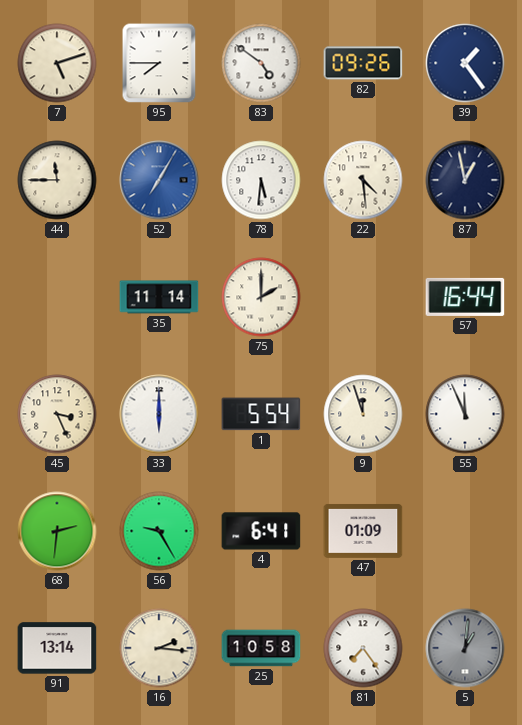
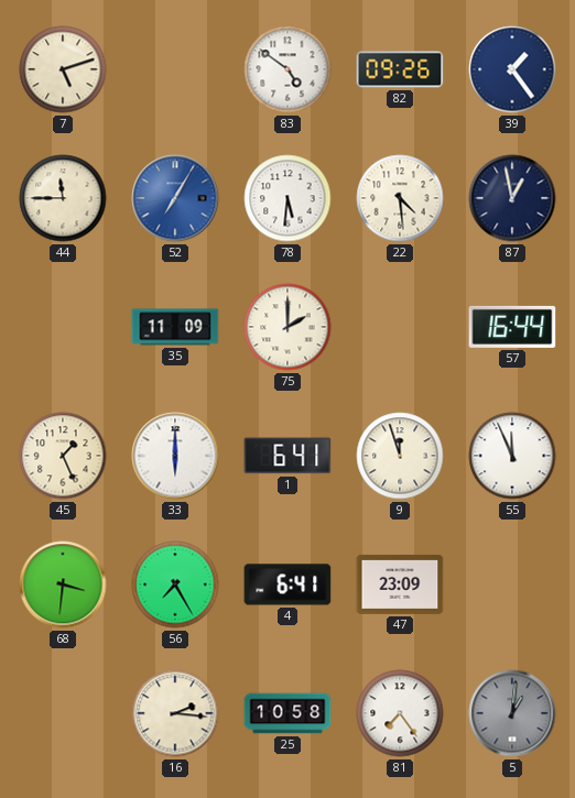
95: 7:45 -> none (159, 63)
35: 11:14 -> 11:09 (175, 327)
45: 3:26 -> 1:26 (63, 456)
1: 5:54 -> 6:41 (287, 456)
68: 2:31 -> 3:31 (63, 584)
56: 9:25 -> 7:25 (175, 584)
47: 01:09 -> 23:09 (400, 584)
91: 13:14 -> none (57, 648)
